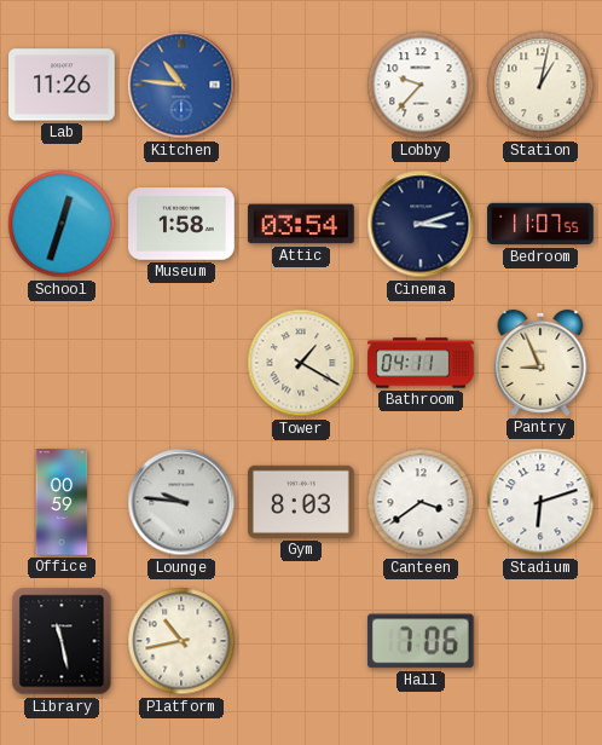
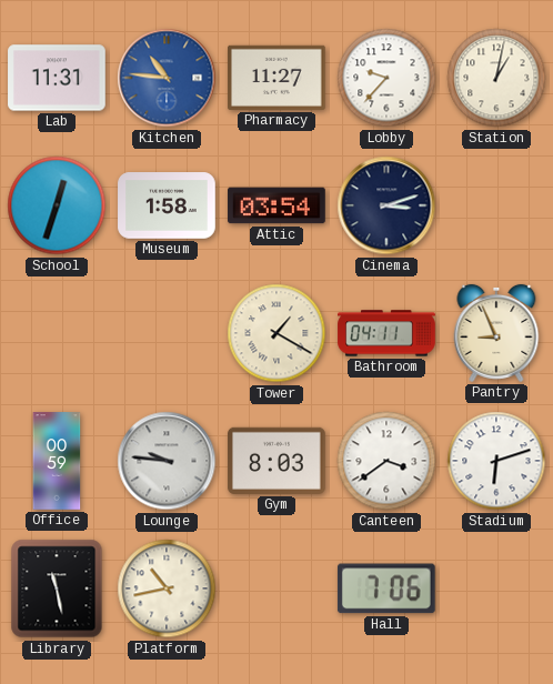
Lab: 11:26 -> 11:31 (57, 78)
Pharmacy: none -> 11:27 (276, 78)
Bedroom: 11:07 -> none (540, 224)
